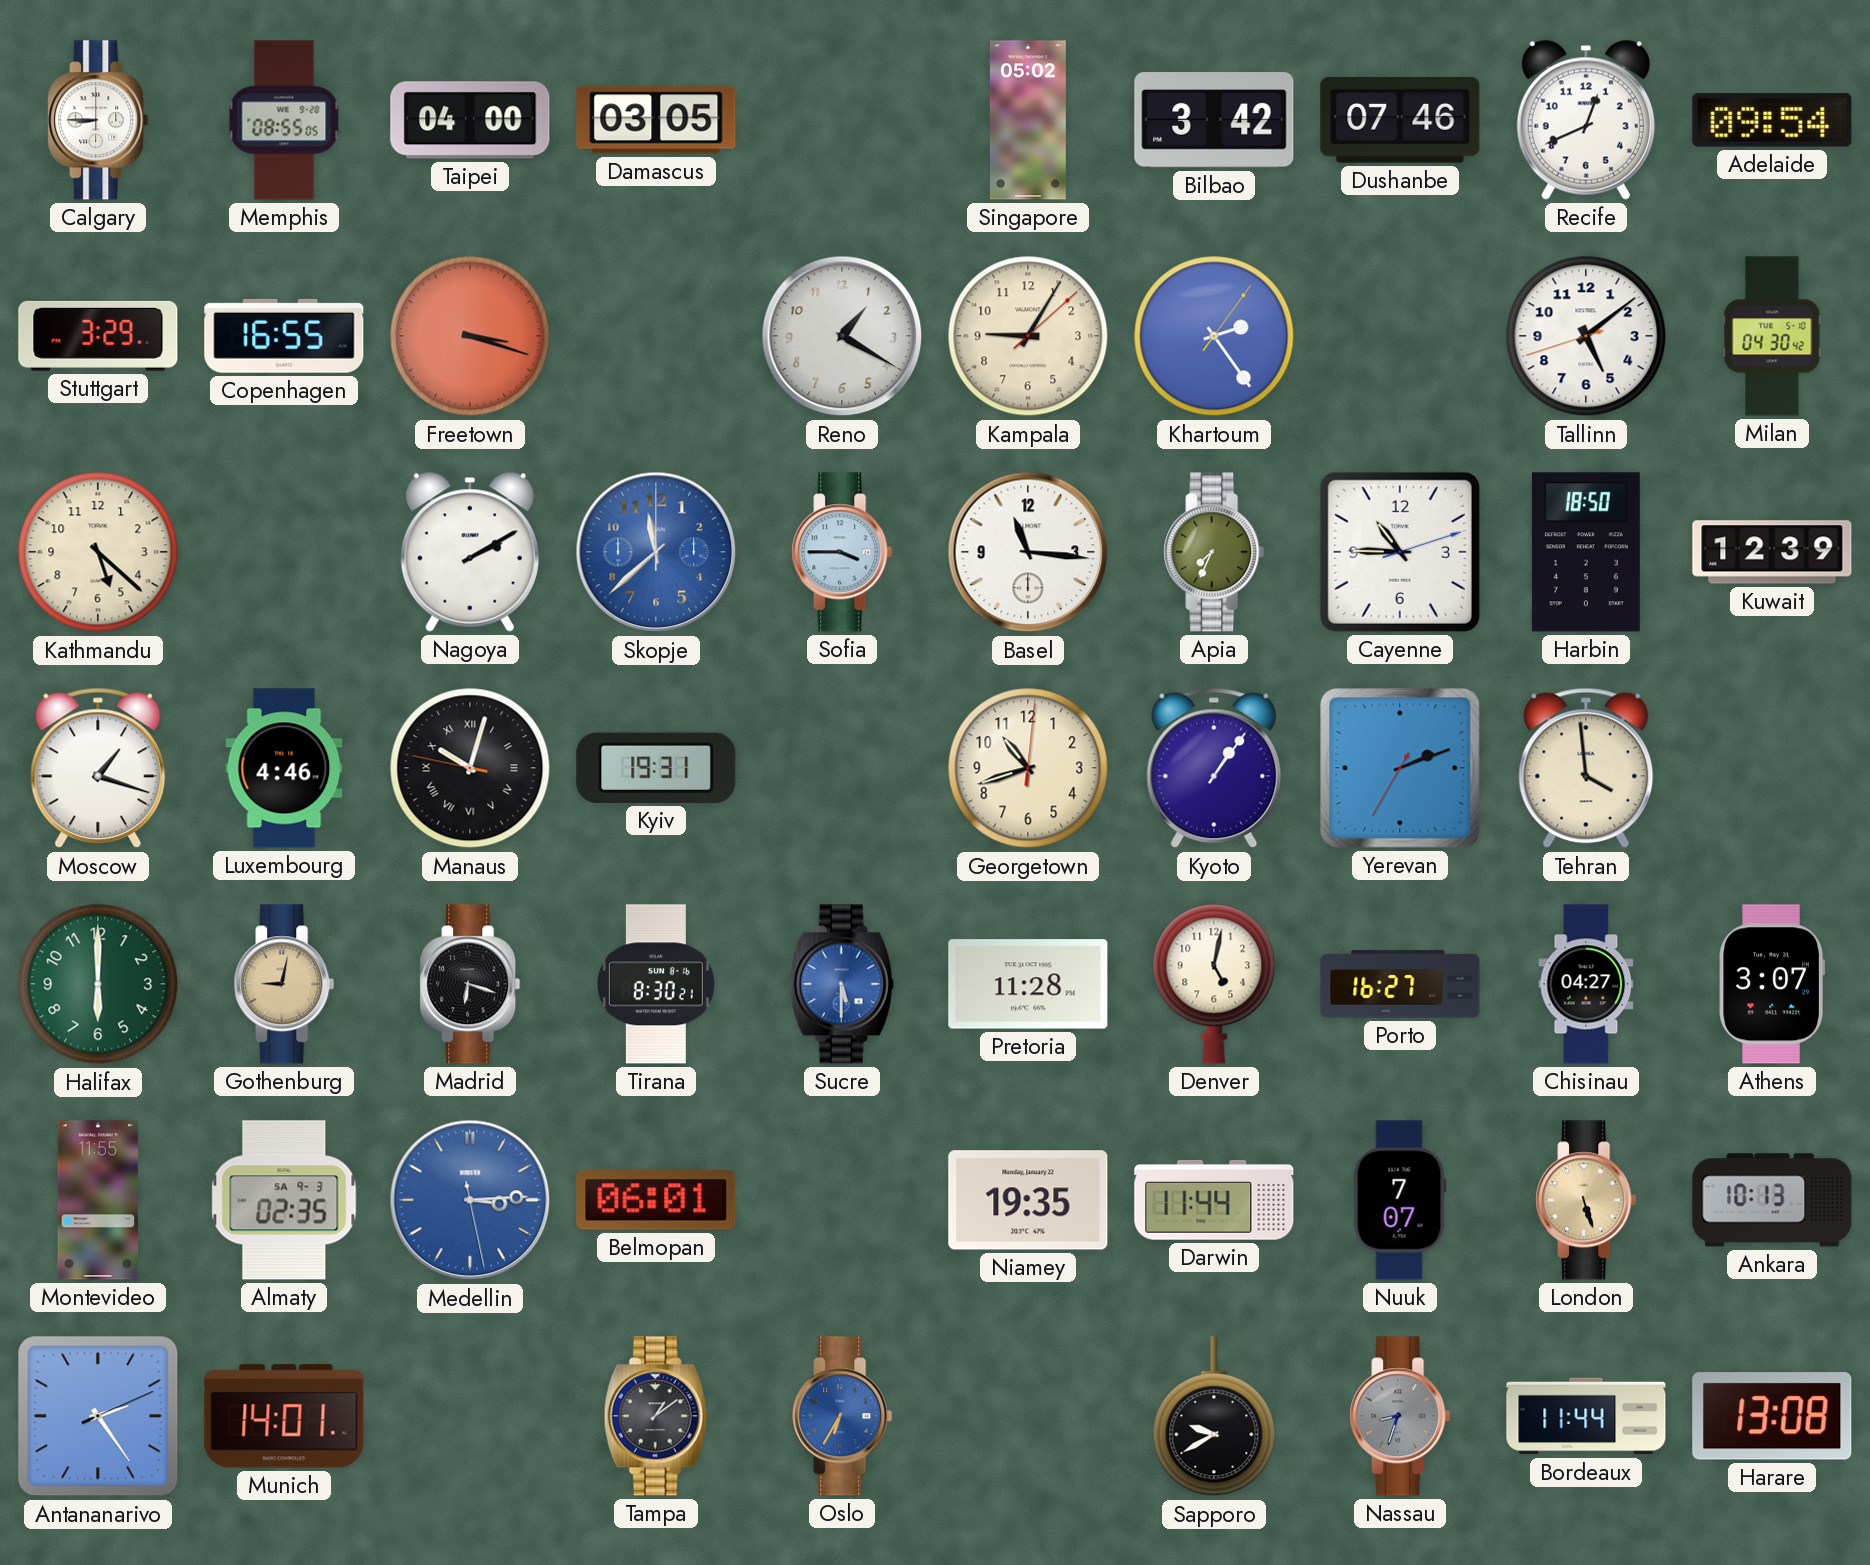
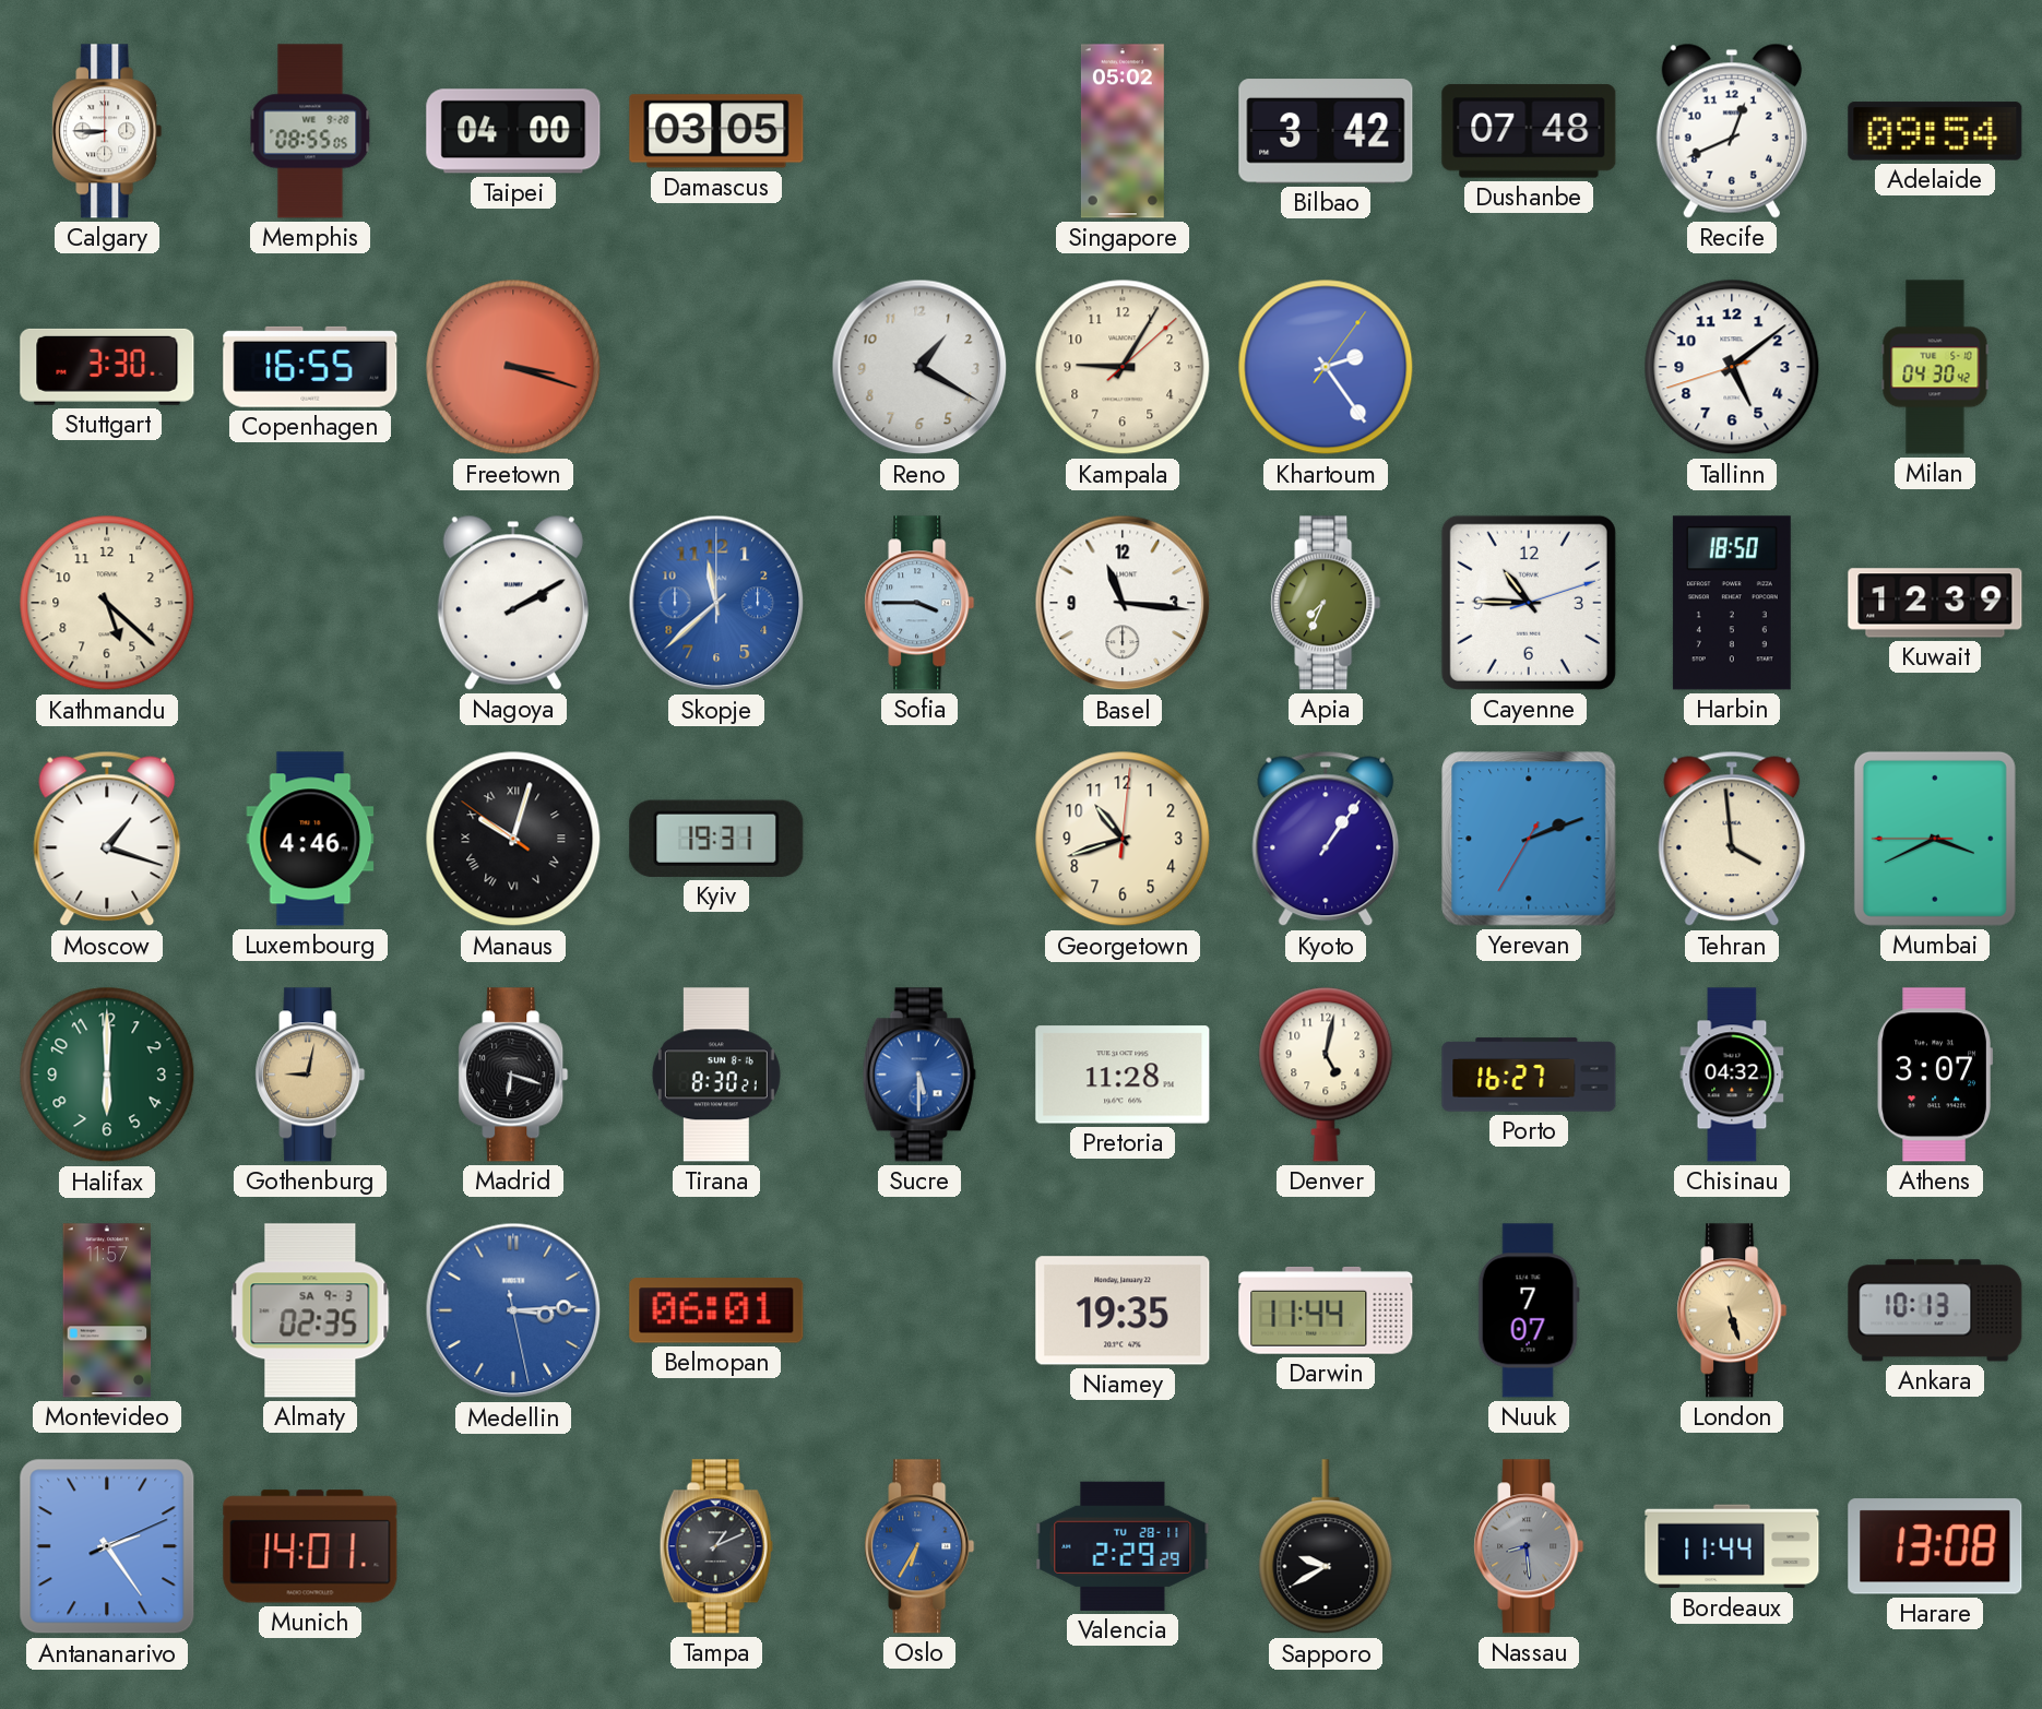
Dushanbe: 07:46 -> 07:48 (1529, 131)
Stuttgart: 3:29 -> 3:30 (107, 367)
Manaus: 10:02:47 -> 10:02:51 (513, 839)
Mumbai: none -> 3:40 (1935, 839)
Chisinau: 04:27 -> 04:32 (1732, 1075)
Montevideo: 11:55 -> 11:57 (107, 1310)
Tampa: 1:09 -> 1:11 (716, 1546)
Valencia: none -> 2:29 (1123, 1546)
Nassau: 8:33 -> 8:29 (1529, 1546)
